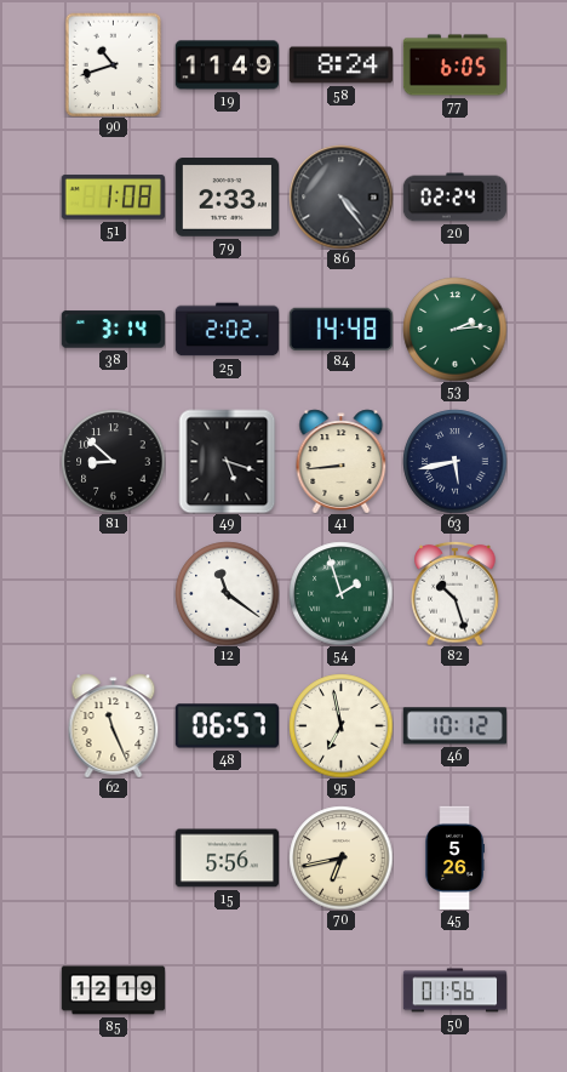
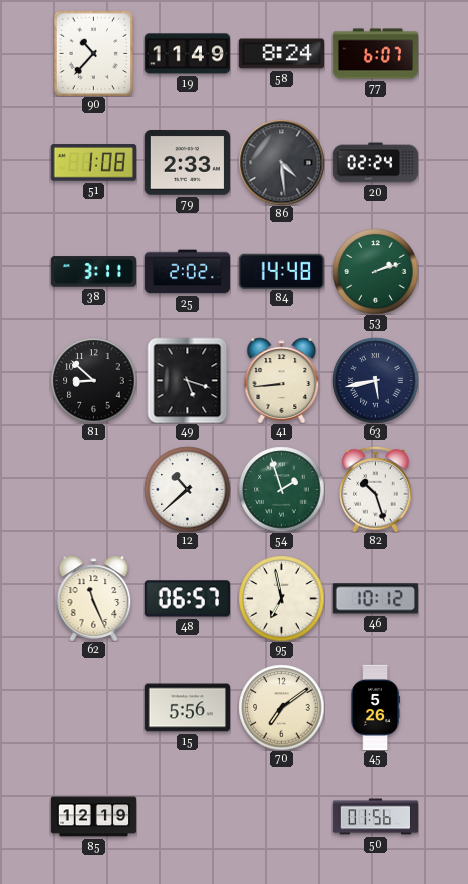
90: 10:42 -> 10:37 (94, 53)
77: 6:05 -> 6:07 (375, 54)
86: 4:24 -> 4:29 (281, 162)
38: 3:14 -> 3:11 (93, 272)
53: 2:14 -> 2:12 (375, 271)
12: 11:21 -> 10:38 (187, 489)
70: 6:43 -> 7:09 (281, 707)
